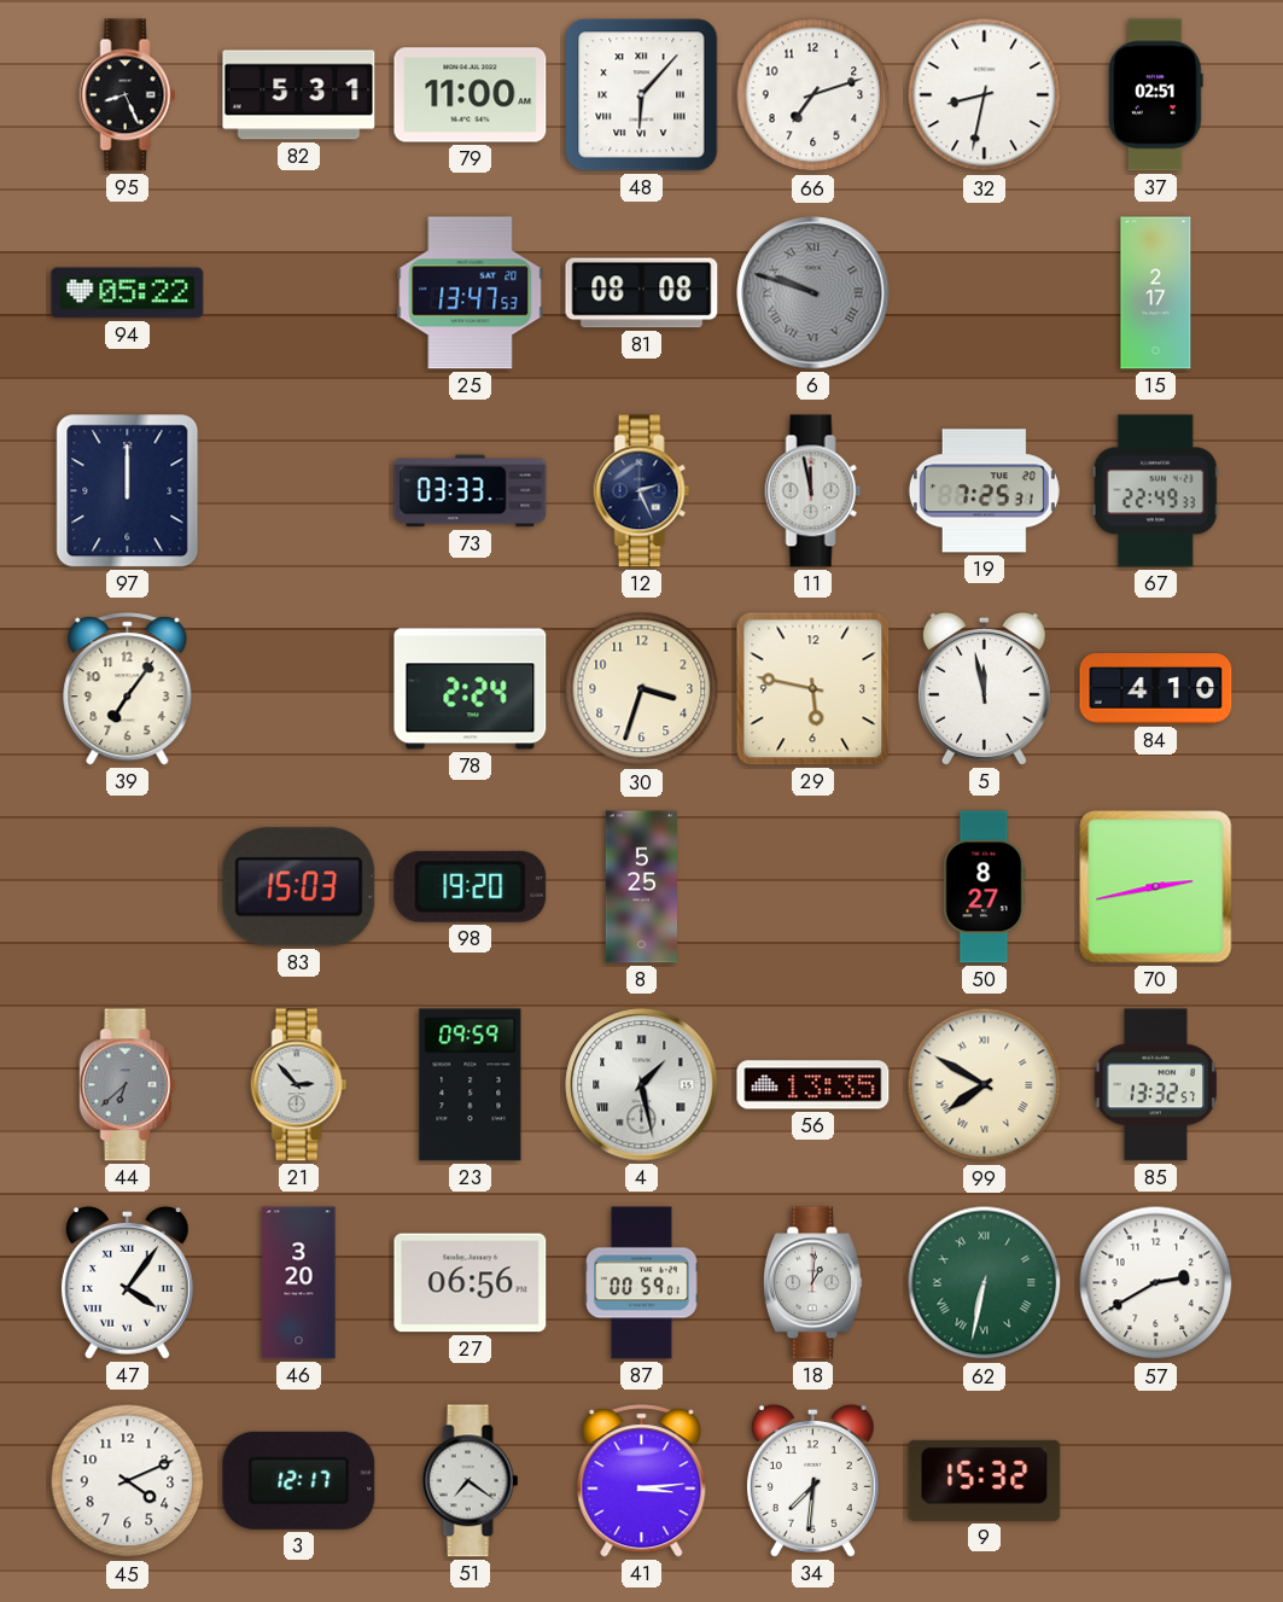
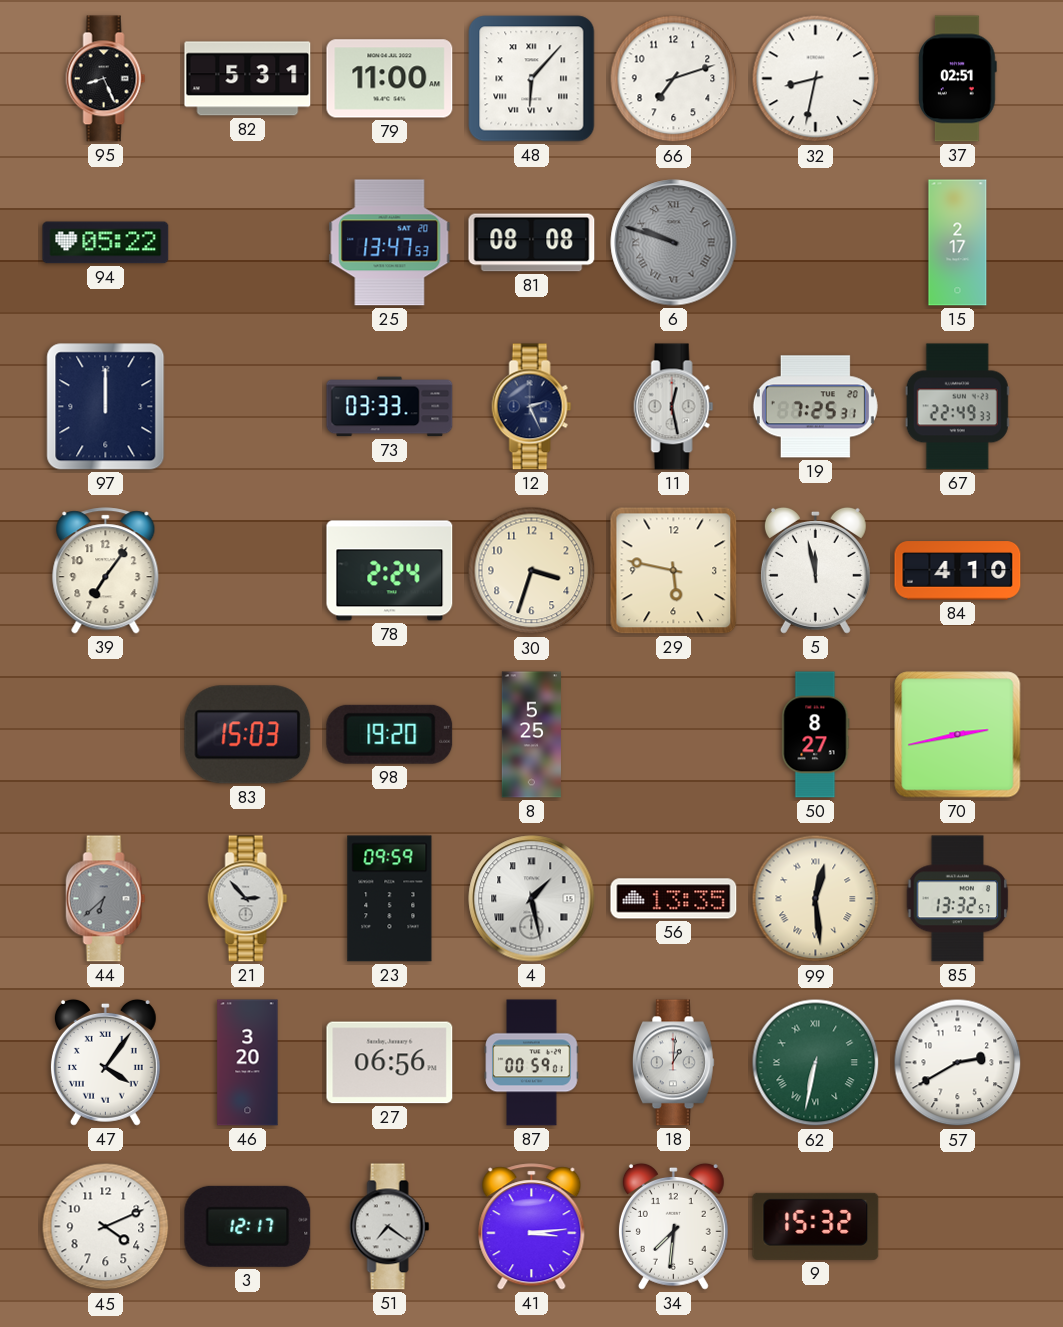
11: 11:58 -> 12:28 (674, 407)
99: 7:50 -> 12:29 (816, 899)
